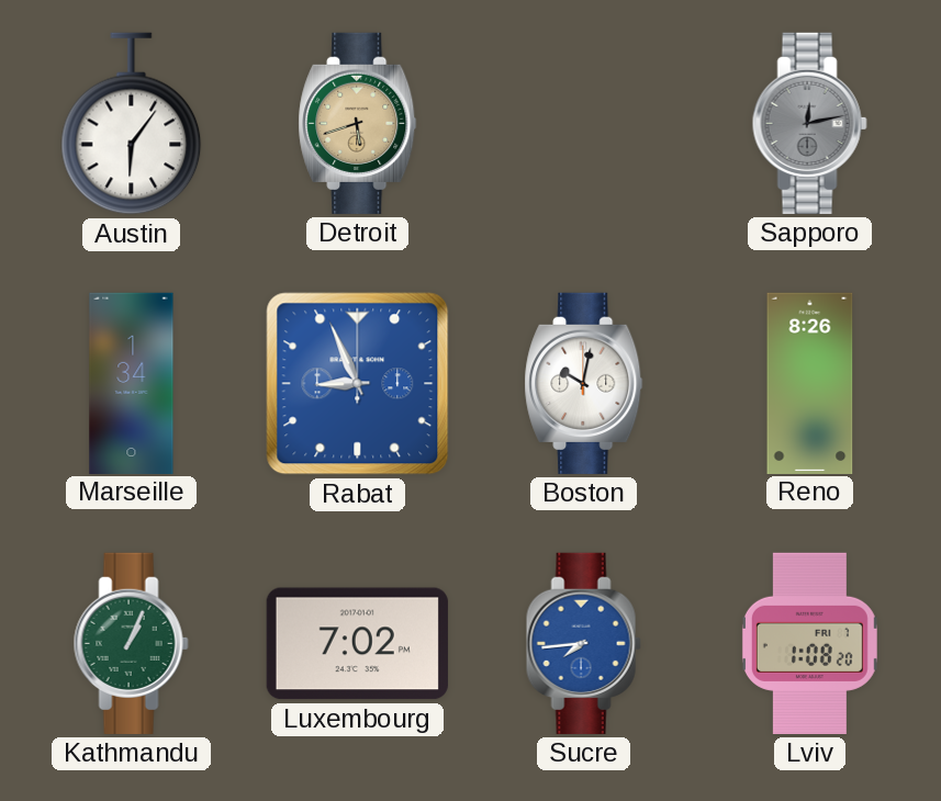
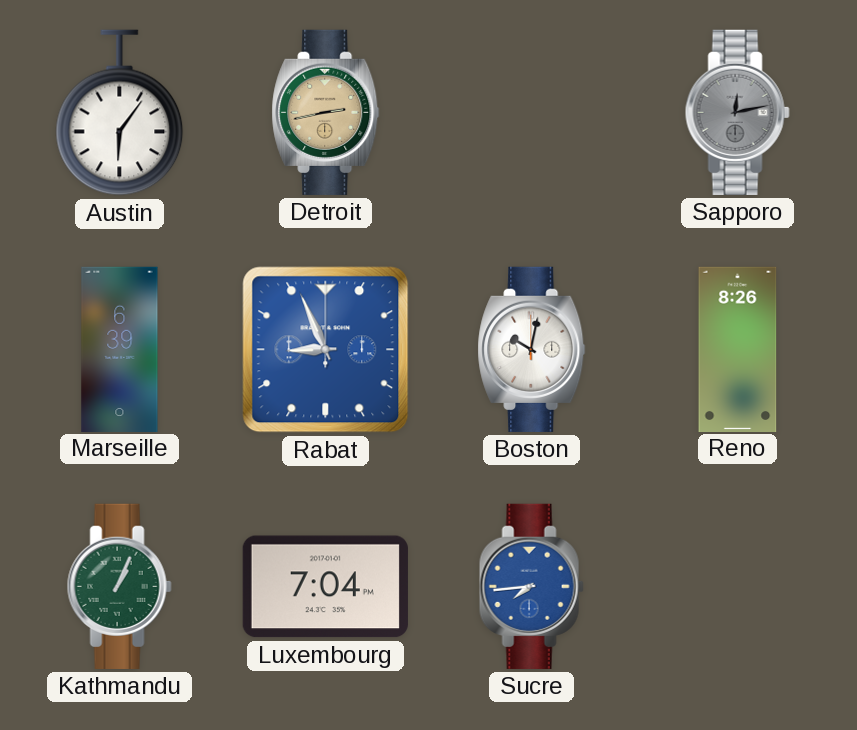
Detroit: 5:42 -> 2:43 (326, 112)
Marseille: 1:34 -> 6:39 (120, 349)
Luxembourg: 7:02 -> 7:04 (325, 587)
Lviv: 1:08 -> none (809, 643)
